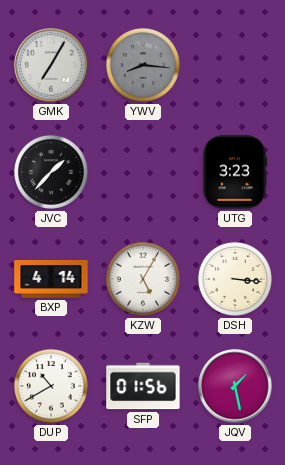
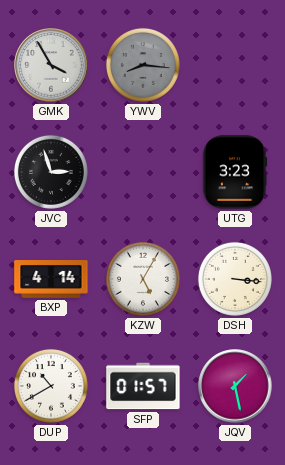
GMK: 7:05 -> 3:55 (51, 65)
JVC: 1:37 -> 2:57 (51, 172)
SFP: 01:56 -> 01:57 (143, 386)
